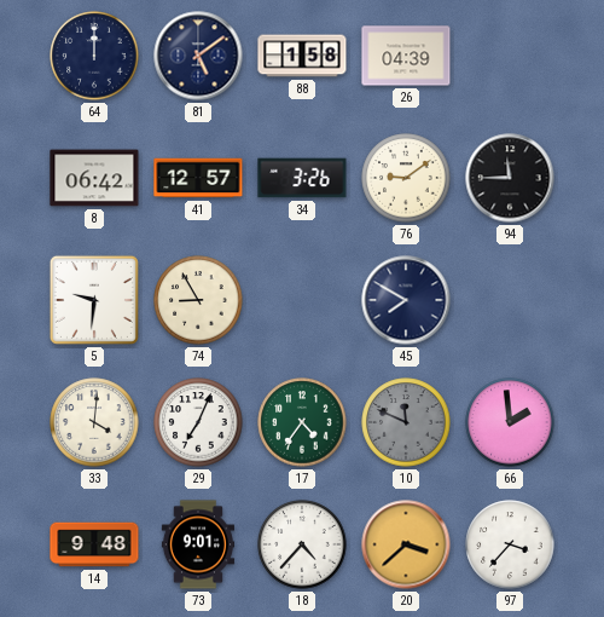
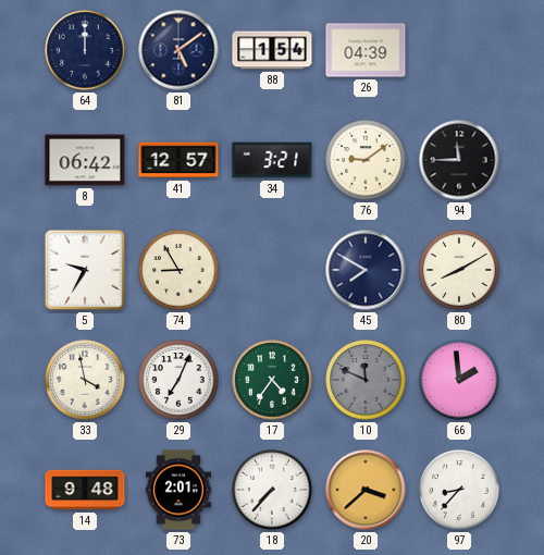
88: 1:58 -> 1:54 (272, 50)
34: 3:26 -> 3:21 (272, 160)
5: 9:31 -> 9:35 (85, 270)
80: none -> 8:10 (459, 270)
33: 4:01 -> 3:58 (85, 380)
73: 9:01 -> 2:01 (177, 490)
18: 4:37 -> 7:37 (272, 490)
97: 3:37 -> 8:37 (459, 490)
